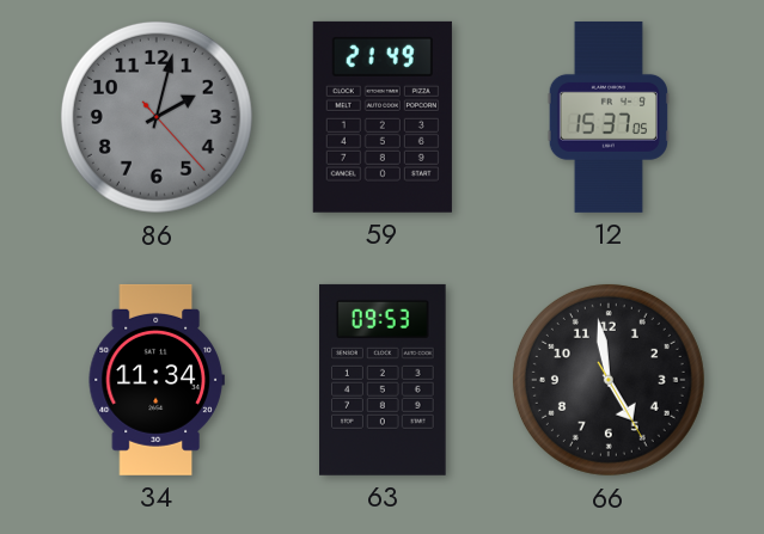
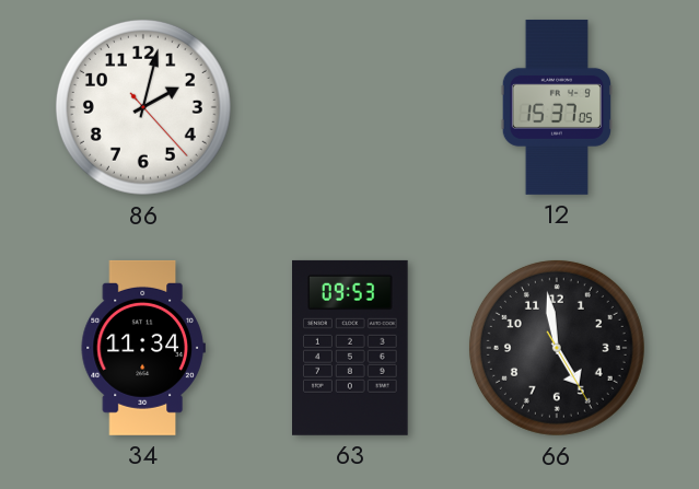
86 dial: grey -> white (143, 107)
59: 21:49 -> none (383, 117)
